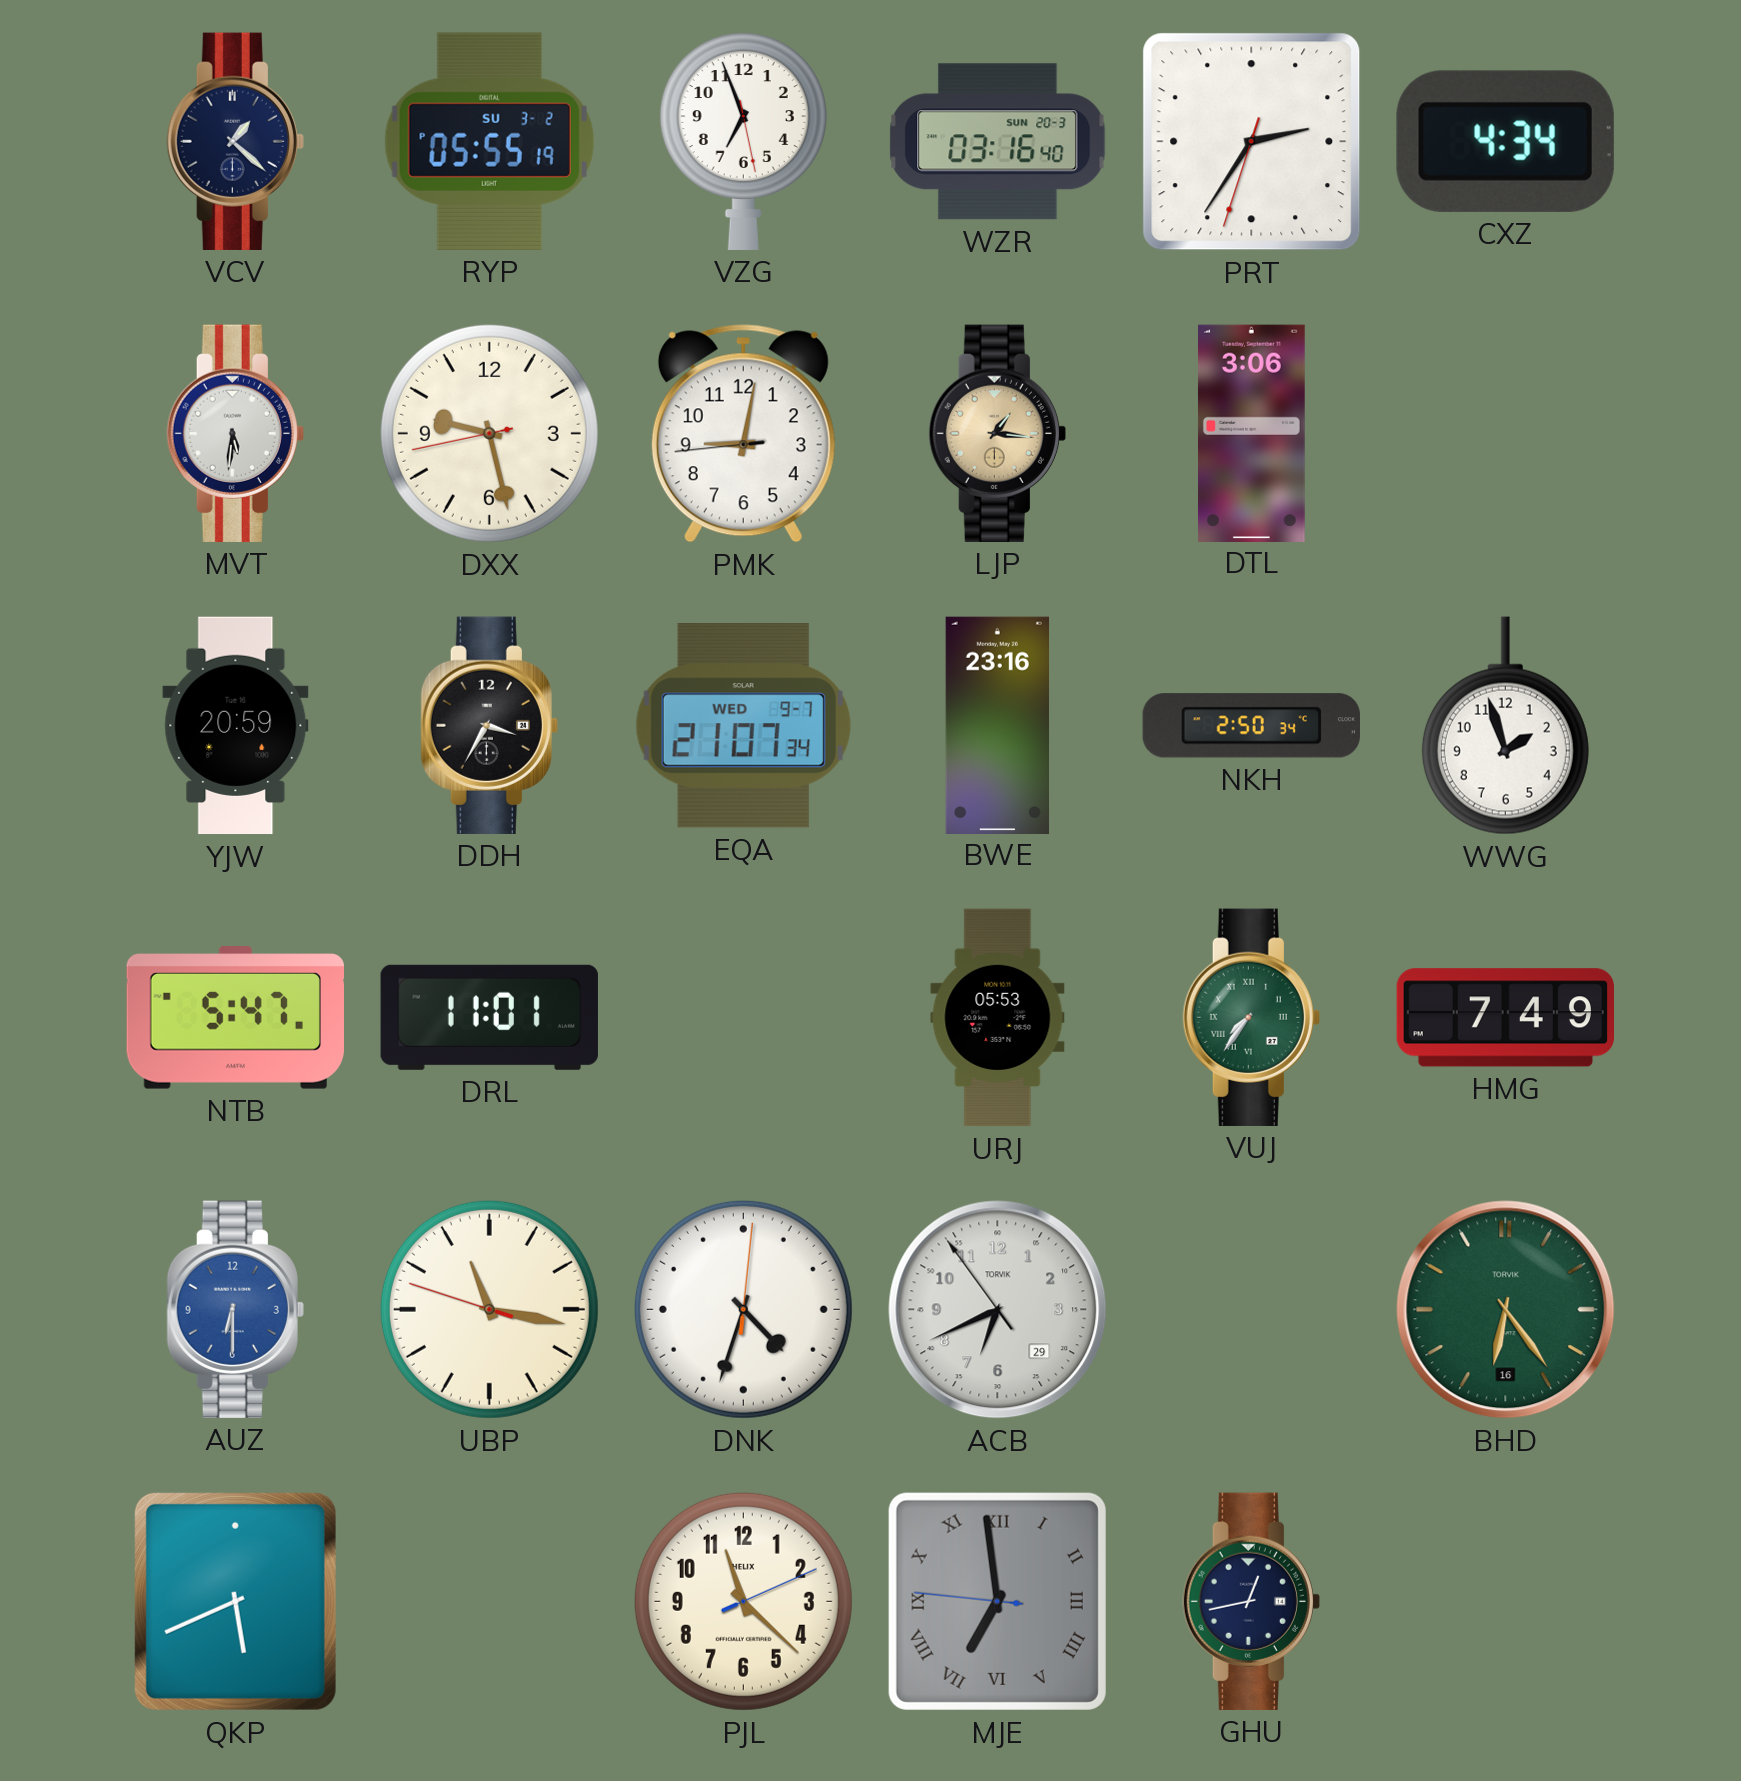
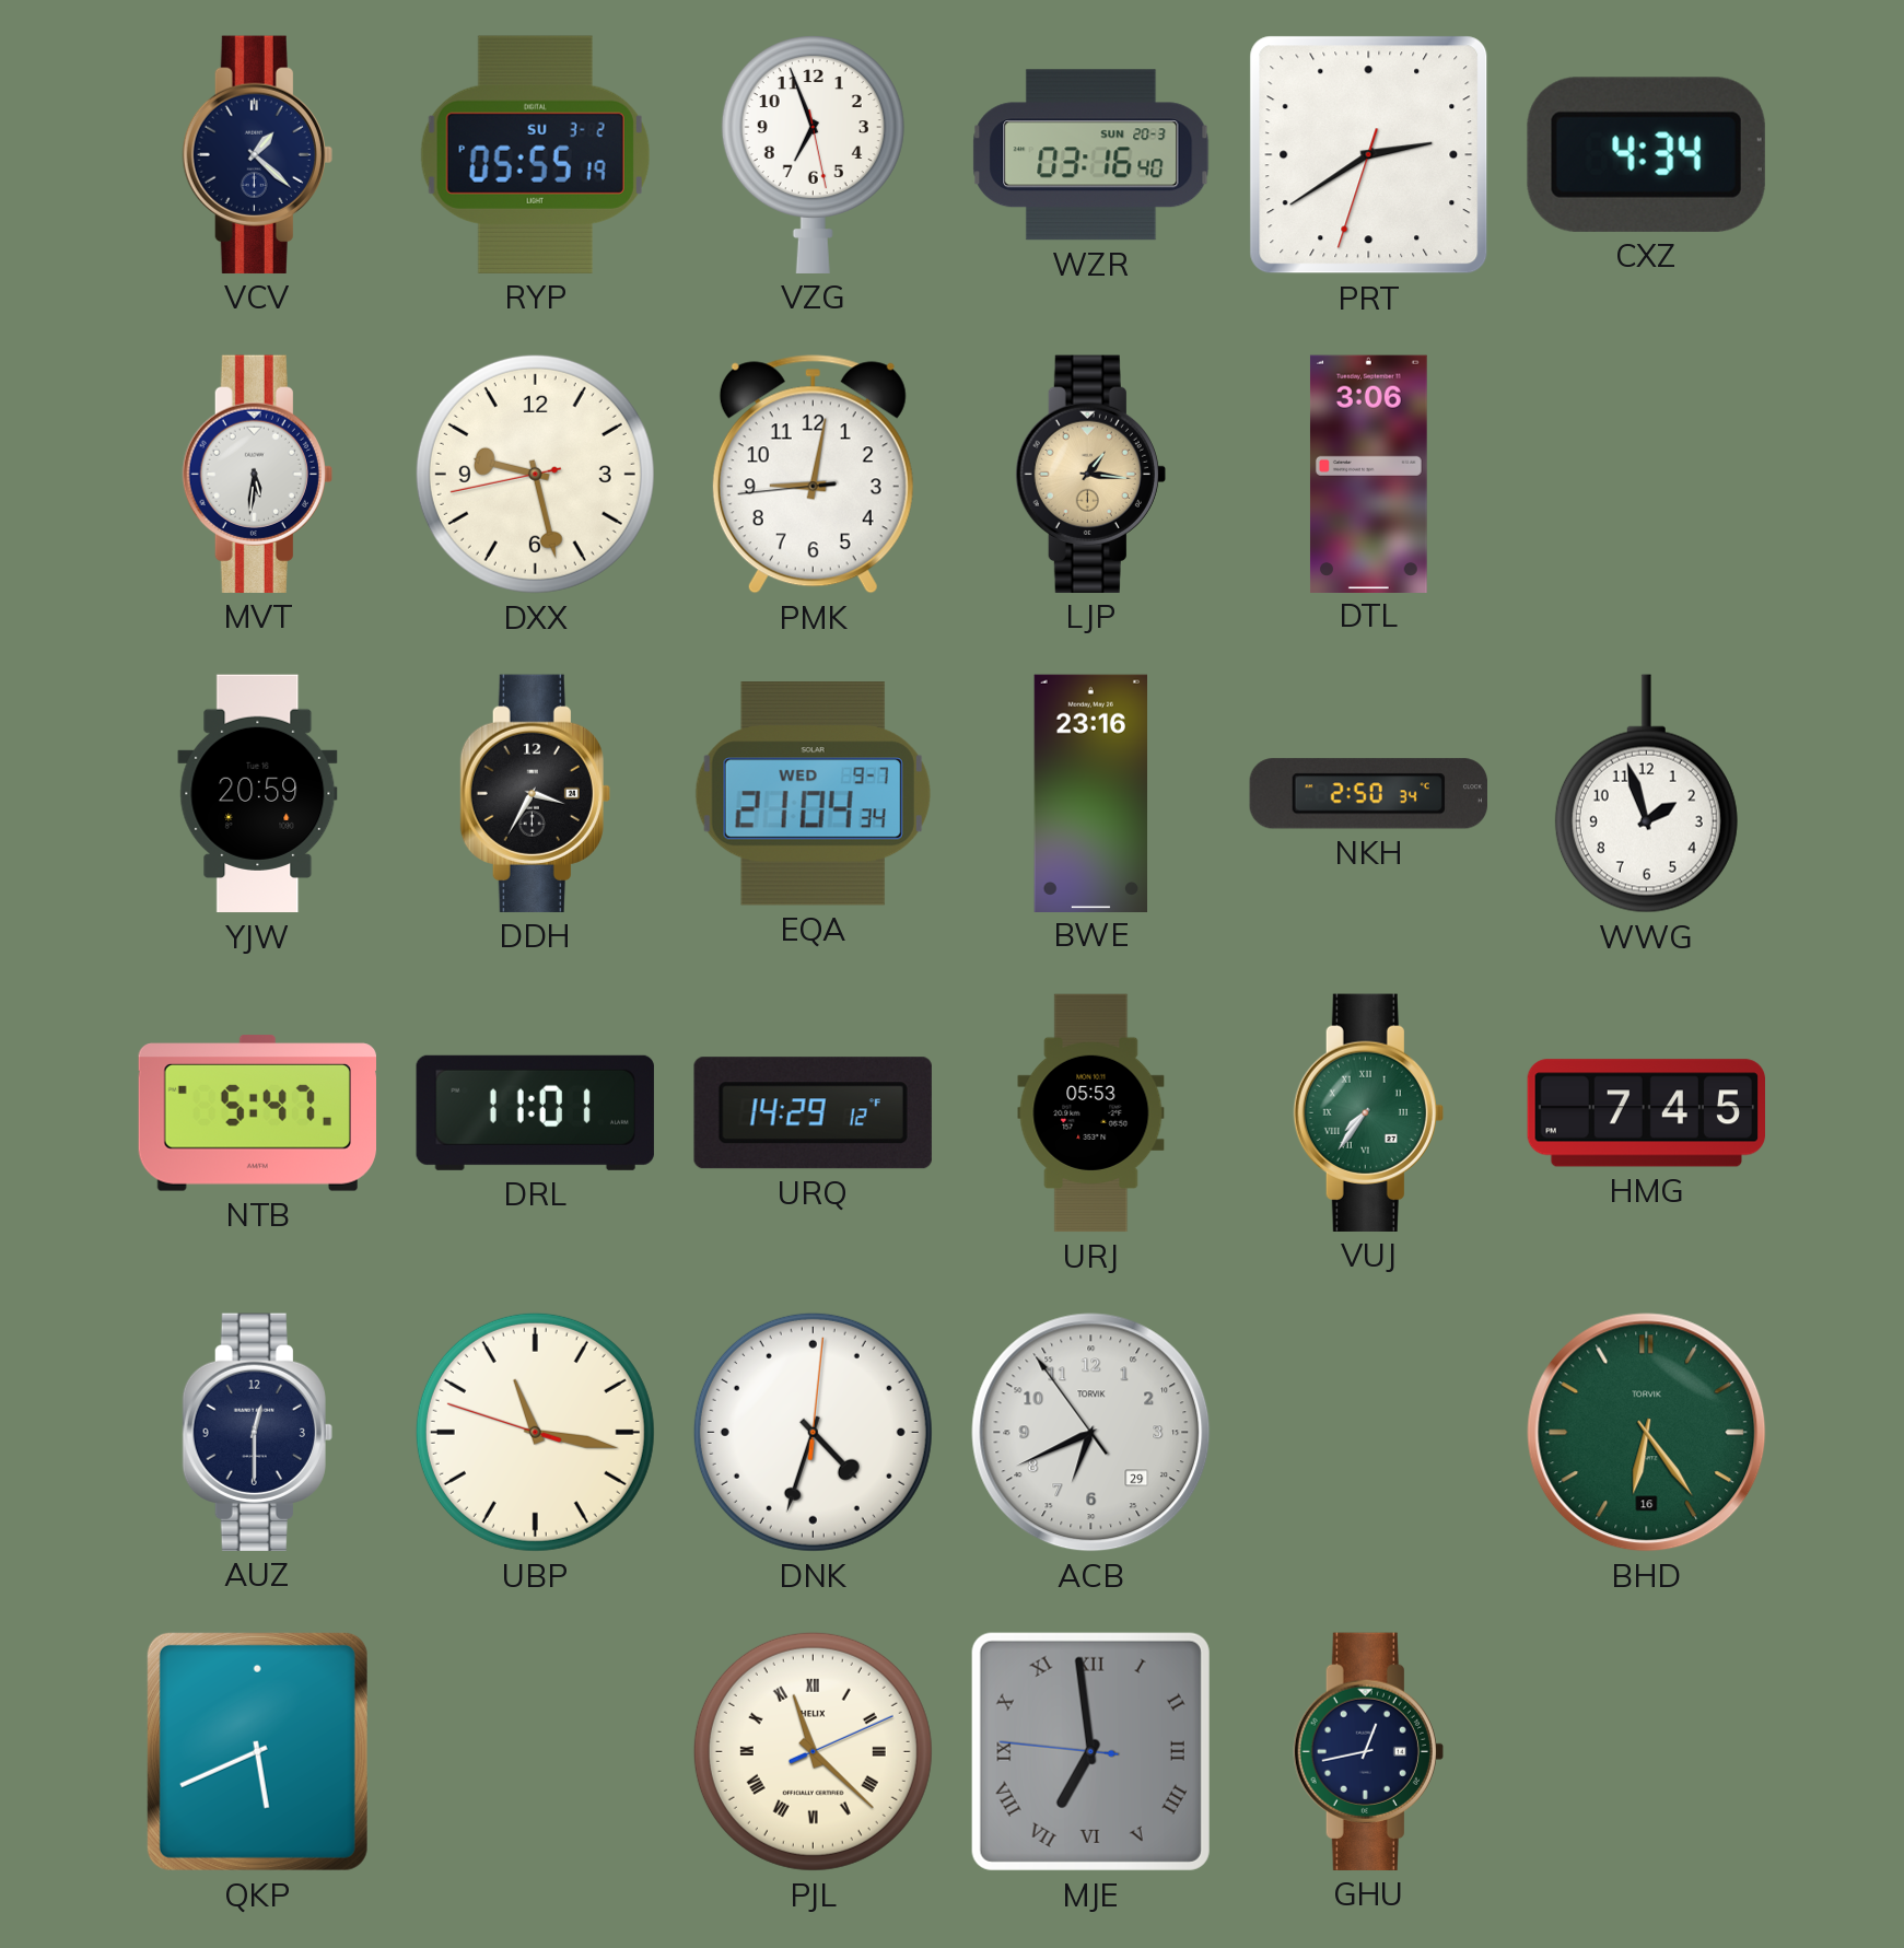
PRT: 2:35 -> 2:39 (1369, 155)
EQA: 21:07 -> 21:04 (813, 794)
URQ: none -> 14:29 (813, 1113)
HMG: 7:49 -> 7:45 (1646, 1113)
AUZ: 6:30 -> 12:30 (257, 1432)
AUZ dial: blue -> navy (257, 1432)
PJL numerals: Arabic -> Roman (813, 1751)
